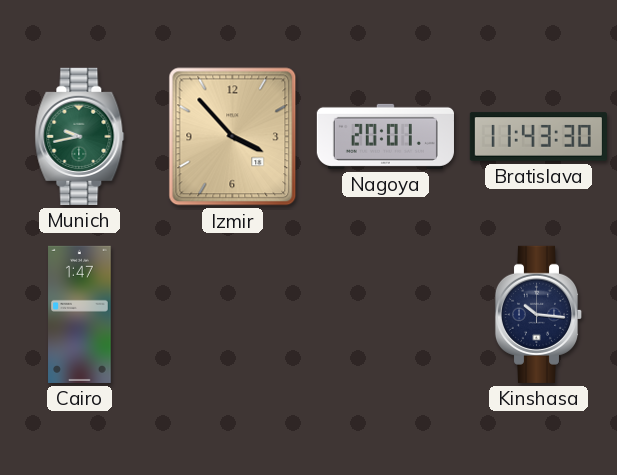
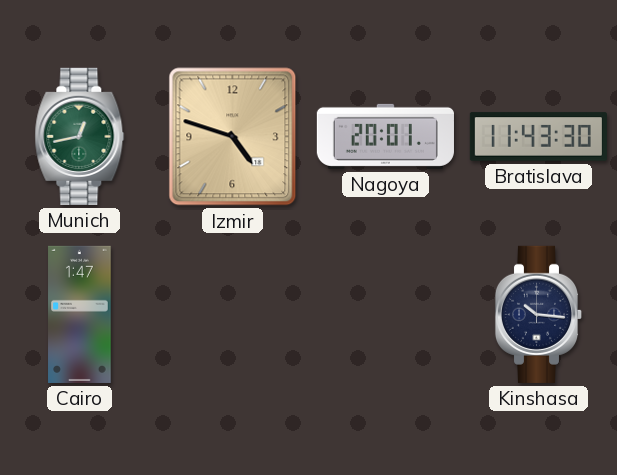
Munich: 9:43 -> 12:43 (80, 136)
Izmir: 3:53 -> 4:48 (233, 137)
